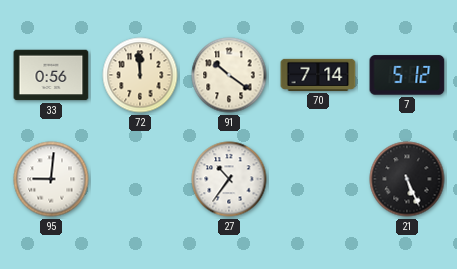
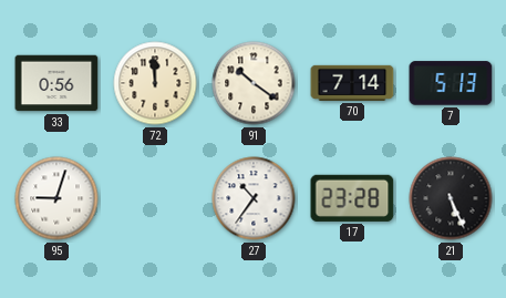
7: 5:12 -> 5:13 (451, 83)
95: 9:01 -> 9:03 (56, 198)
17: none -> 23:28 (352, 198)
